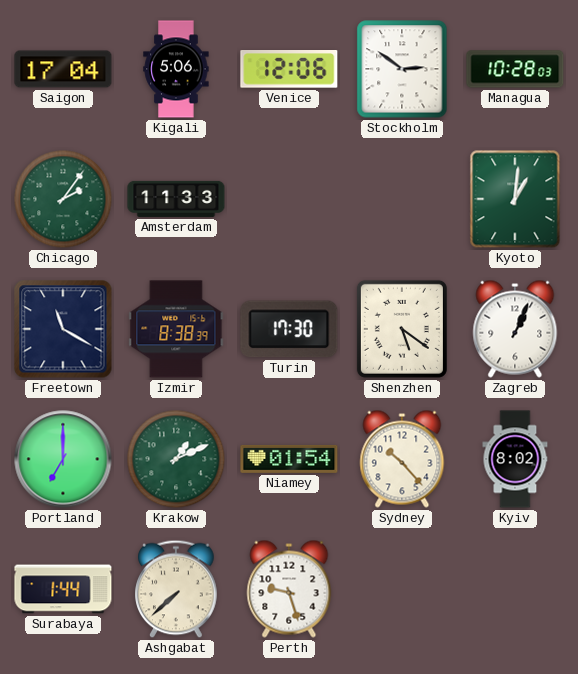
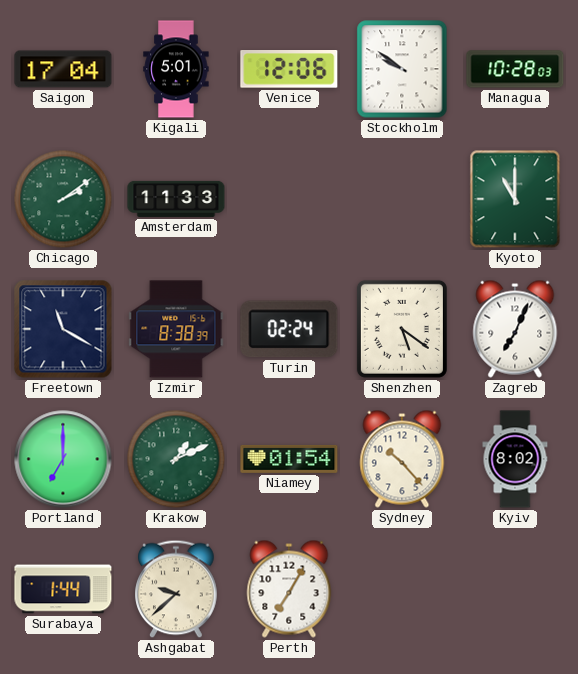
Kigali: 5:06 -> 5:01 (176, 69)
Stockholm: 2:51 -> 9:51 (402, 69)
Chicago: 2:06 -> 2:09 (63, 199)
Kyoto: 1:01 -> 11:00 (515, 199)
Turin: 17:30 -> 02:24 (289, 329)
Zagreb: 1:04 -> 7:04 (515, 329)
Ashgabat: 7:38 -> 9:38 (176, 589)
Perth: 9:27 -> 7:05 (289, 589)
